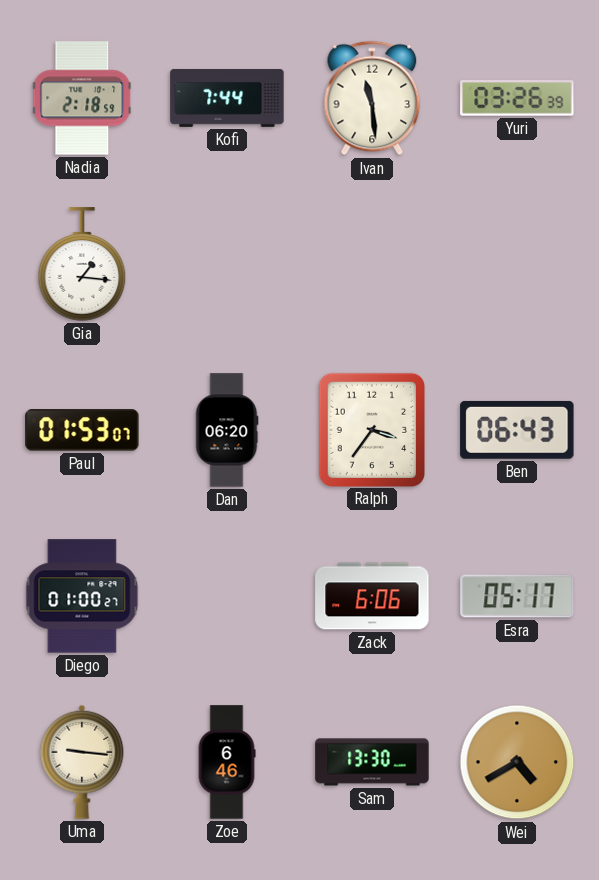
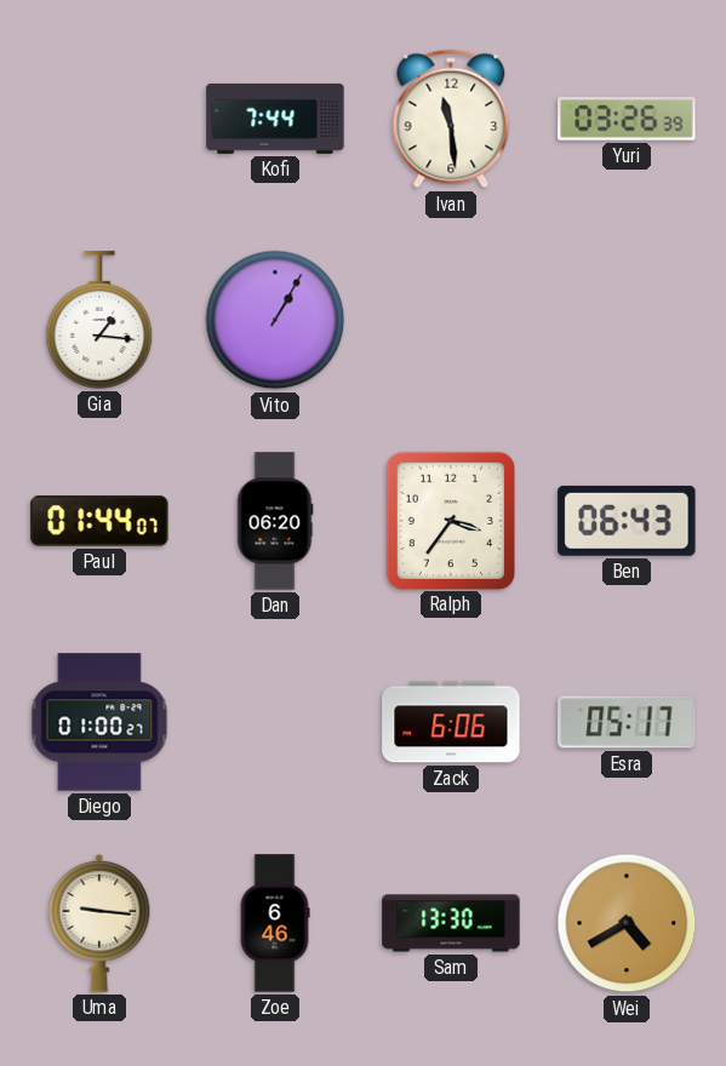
Nadia: 2:18 -> none (82, 98)
Vito: none -> 1:05 (275, 320)
Paul: 01:53 -> 01:44 (99, 521)
